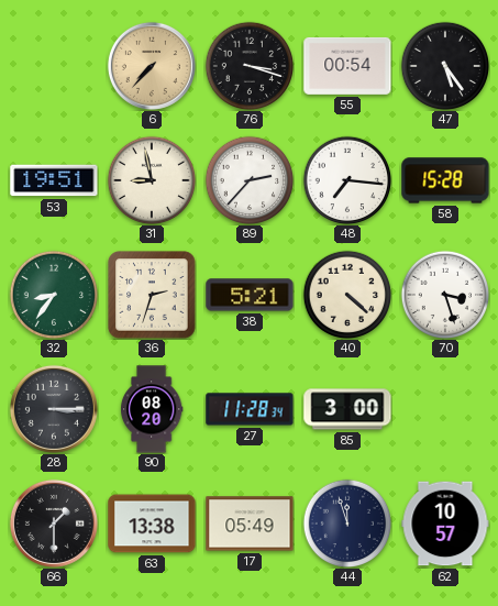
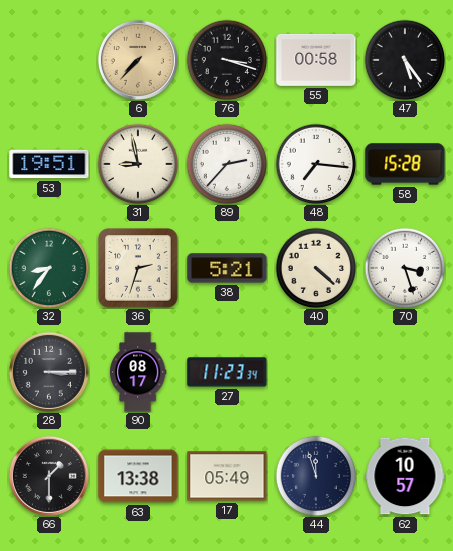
55: 00:54 -> 00:58 (316, 60)
90: 08:20 -> 08:17 (138, 372)
27: 11:28 -> 11:23 (227, 372)
85: 3:00 -> none (347, 409)
